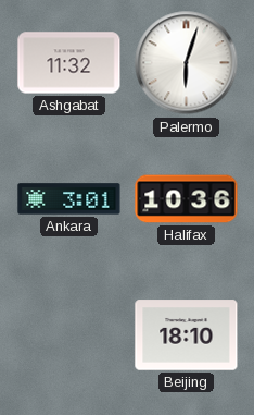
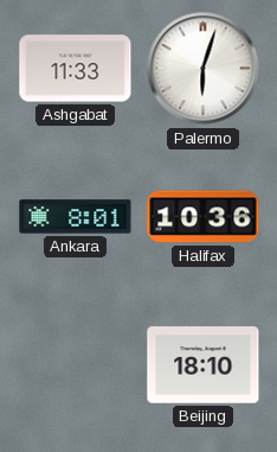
Ashgabat: 11:32 -> 11:33 (76, 69)
Ankara: 3:01 -> 8:01 (76, 217)
